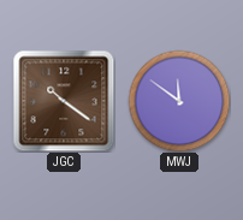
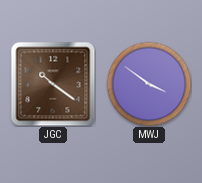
MWJ: 11:51 -> 3:51 (149, 84)
